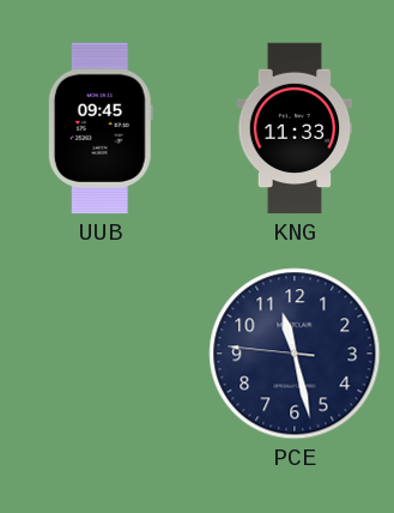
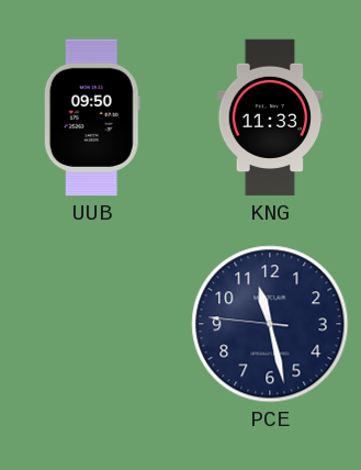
UUB: 09:45 -> 09:50 (92, 117)
